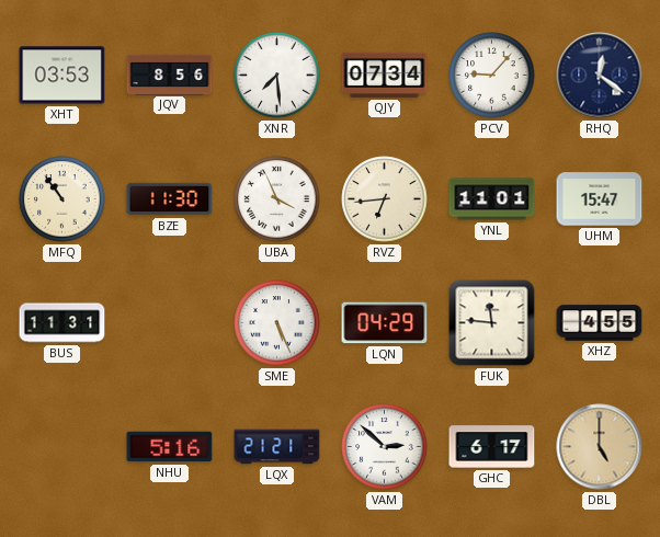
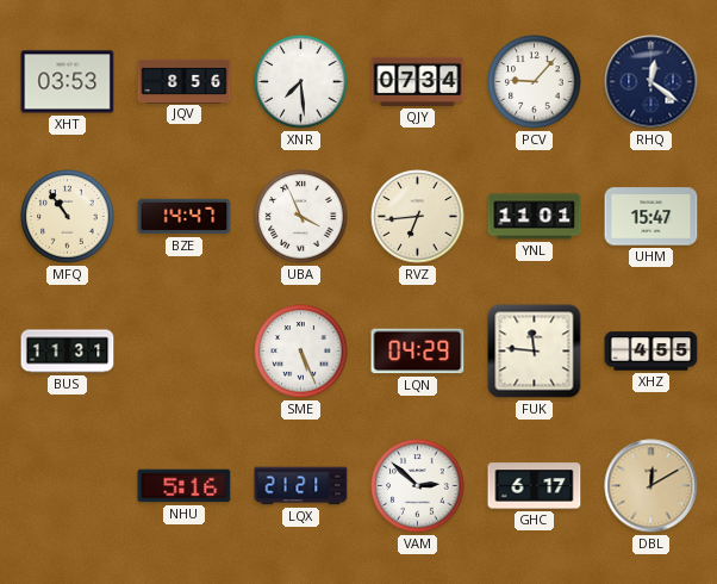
BZE: 11:30 -> 14:47 (185, 217)
DBL: 5:00 -> 12:10 (651, 486)
